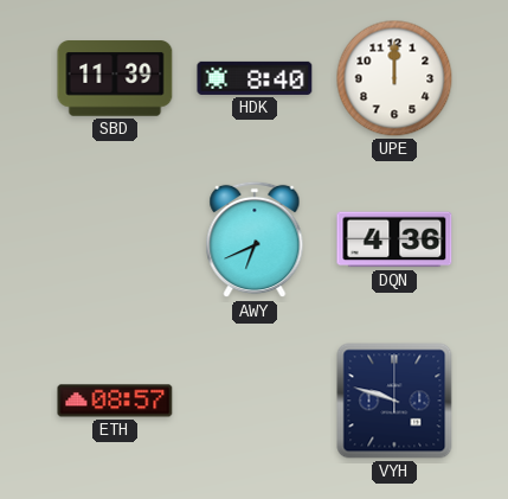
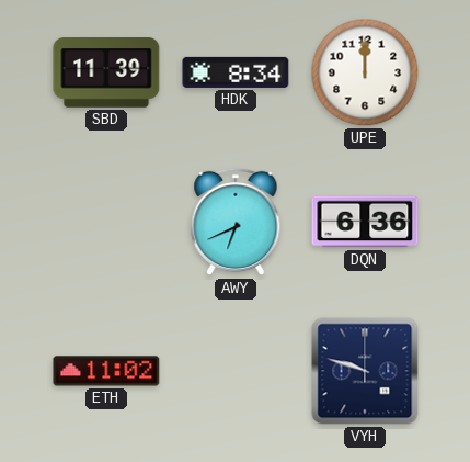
HDK: 8:40 -> 8:34 (236, 72)
DQN: 4:36 -> 6:36 (365, 222)
ETH: 08:57 -> 11:02 (106, 371)
